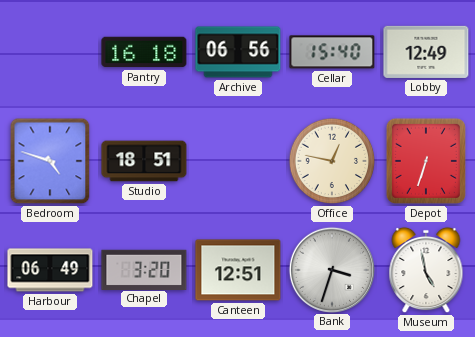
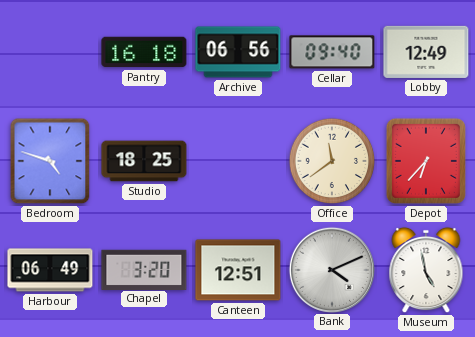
Cellar: 15:40 -> 09:40 (332, 52)
Studio: 18:51 -> 18:25 (144, 161)
Office: 12:47 -> 11:39 (332, 161)
Depot: 6:33 -> 6:37 (426, 161)
Bank: 3:33 -> 4:11 (331, 269)
